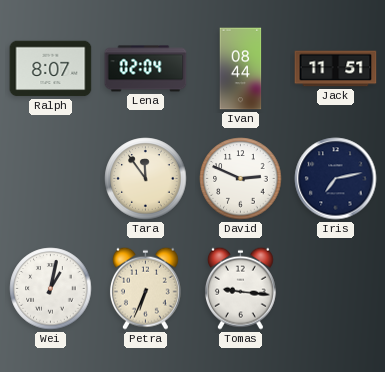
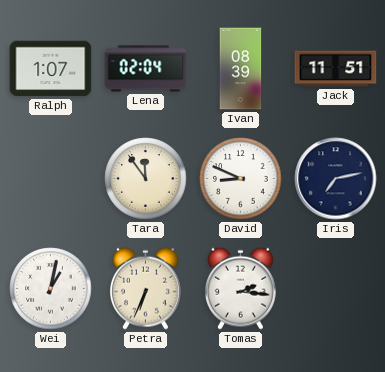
Ralph: 8:07 -> 1:07 (51, 69)
Ivan: 08:44 -> 08:39 (241, 69)
David: 2:49 -> 8:49 (241, 179)
Tomas: 9:16 -> 2:16 (240, 288)
